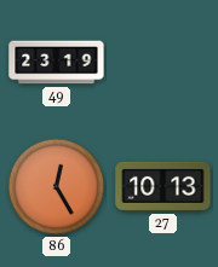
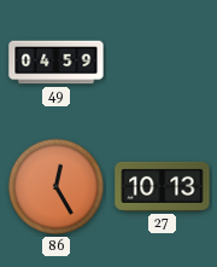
49: 23:19 -> 04:59 (57, 63)
